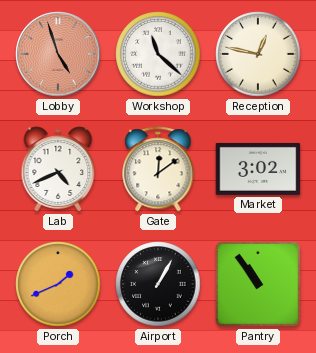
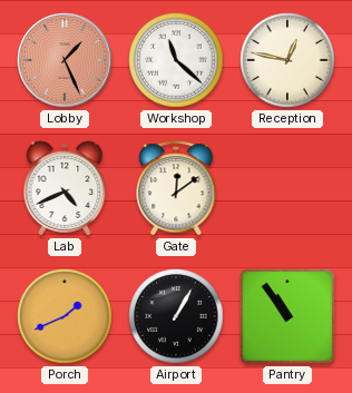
Lobby: 4:57 -> 1:26 (65, 60)
Market: 3:02 -> none (258, 169)
